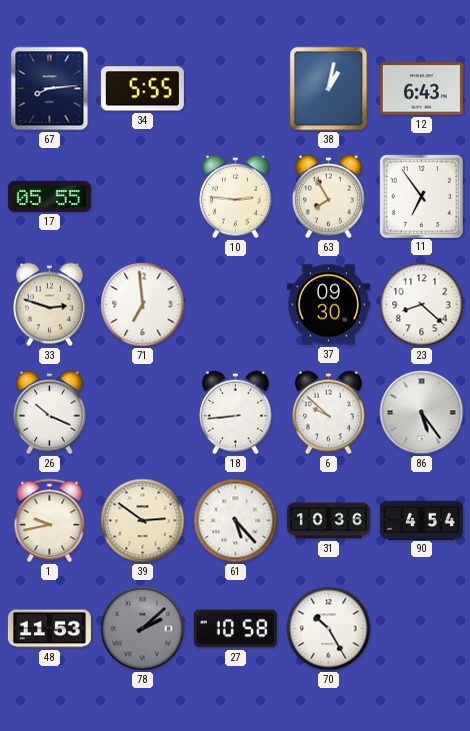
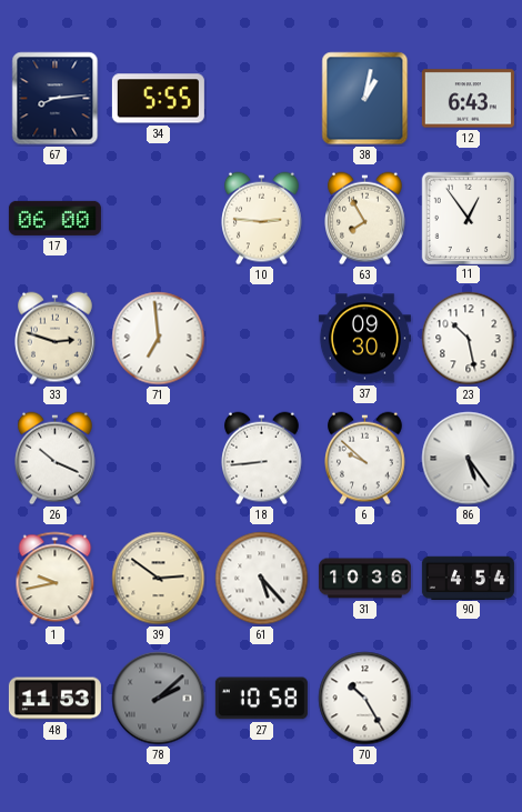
17: 05:55 -> 06:00 (54, 218)
11: 6:54 -> 12:54 (468, 218)
23: 8:22 -> 10:28 (469, 339)
